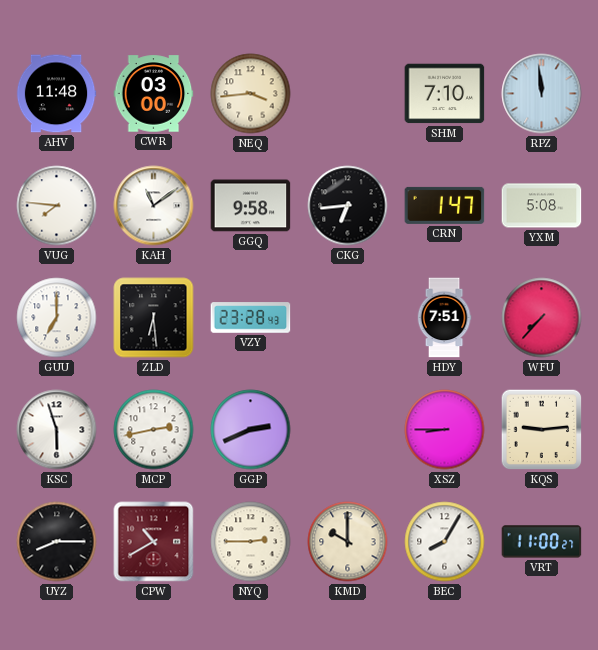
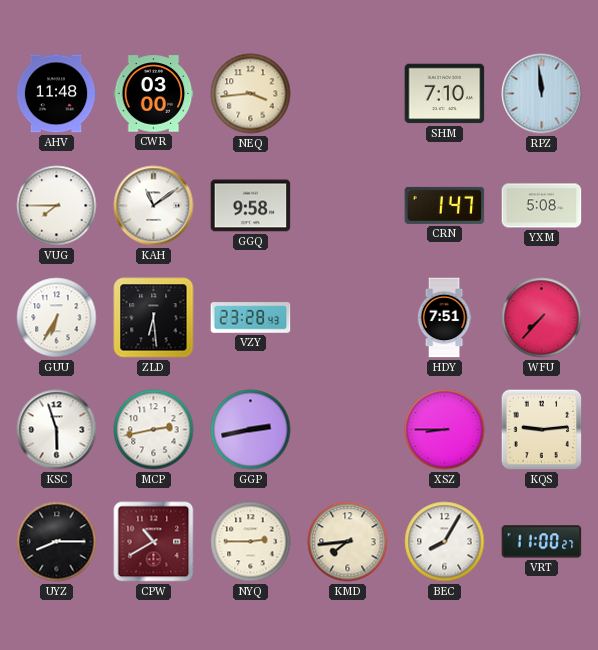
VUG: 7:46 -> 7:45 (57, 206)
CKG: 6:44 -> none (348, 206)
GUU: 7:00 -> 6:35 (57, 318)
GGP: 2:41 -> 2:43 (251, 430)
KMD: 10:00 -> 7:44 (348, 542)
